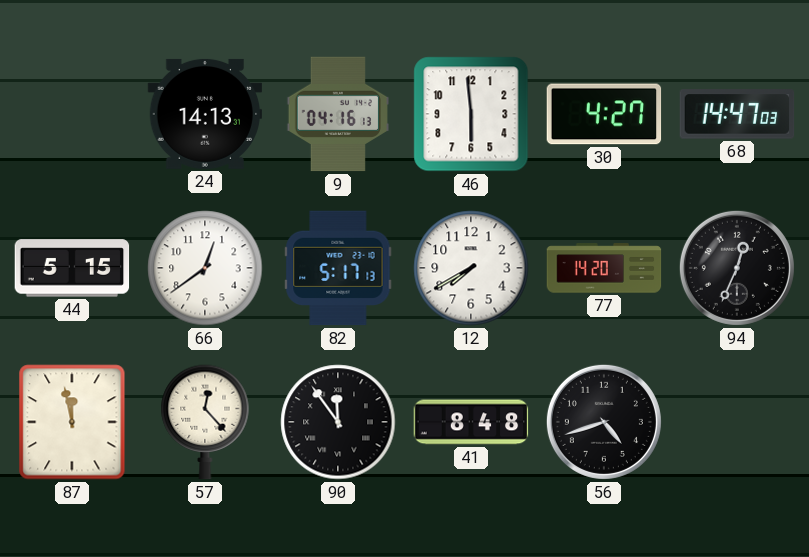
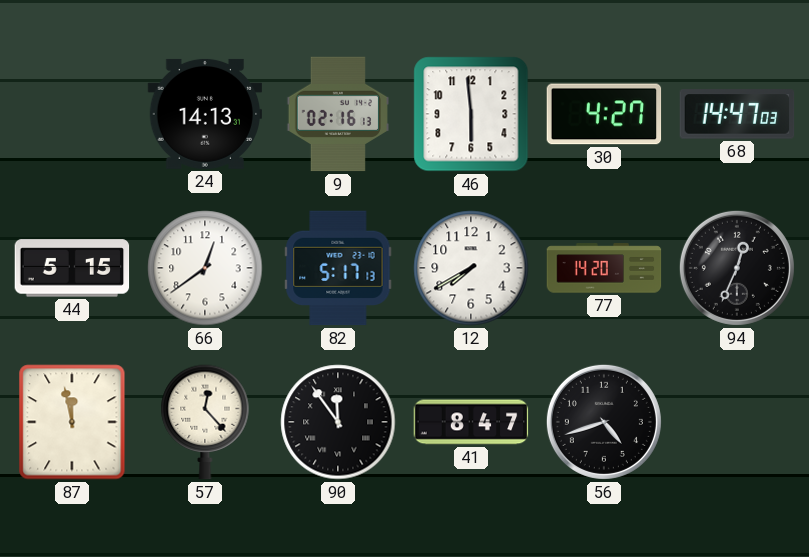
9: 04:16 -> 02:16 (338, 114)
41: 8:48 -> 8:47 (471, 422)
